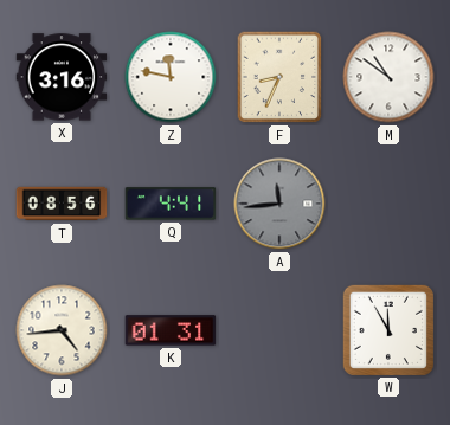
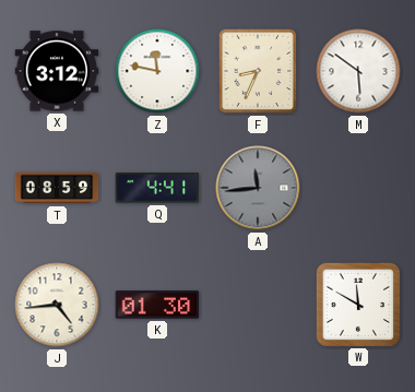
X: 3:16 -> 3:12 (57, 71)
M: 10:51 -> 5:51 (358, 71)
T: 08:56 -> 08:59 (57, 188)
K: 01:31 -> 01:30 (157, 305)
W: 11:55 -> 11:50 (357, 304)
